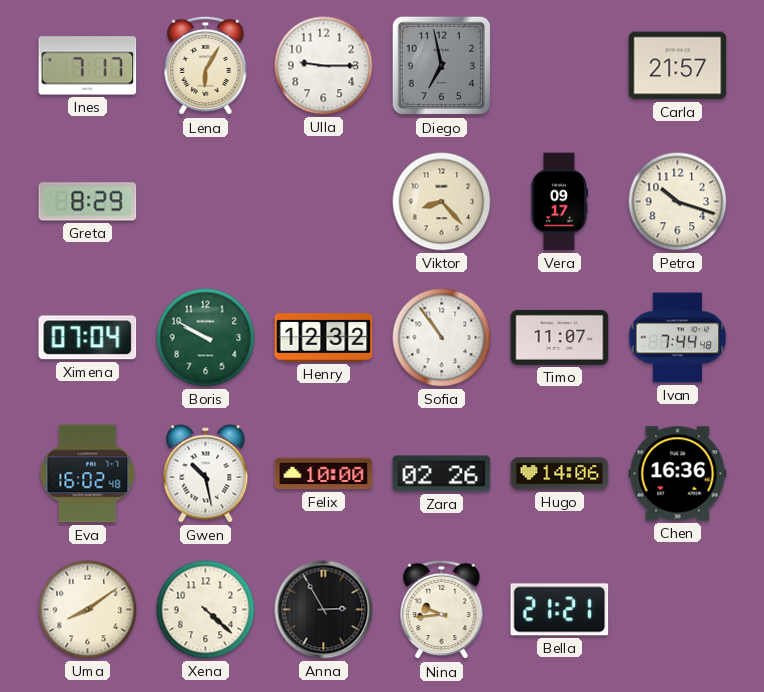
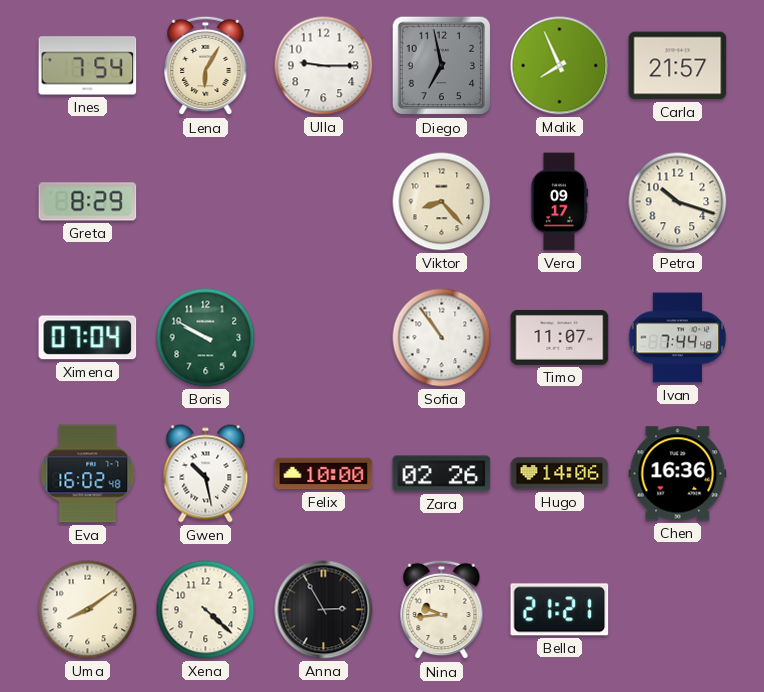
Ines: 7:17 -> 7:54 (88, 66)
Malik: none -> 7:56 (560, 66)
Henry: 12:32 -> none (324, 338)
